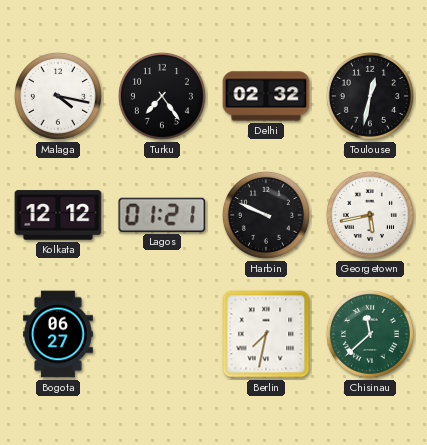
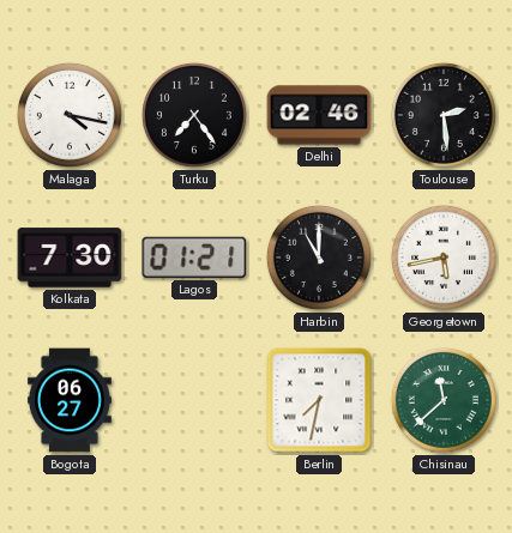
Delhi: 02:32 -> 02:46 (319, 115)
Toulouse: 12:32 -> 2:29 (444, 115)
Kolkata: 12:12 -> 7:30 (70, 258)
Harbin: 9:49 -> 11:00 (319, 258)
